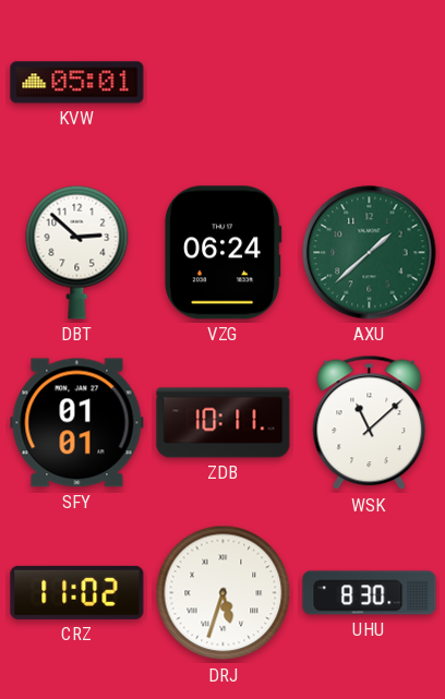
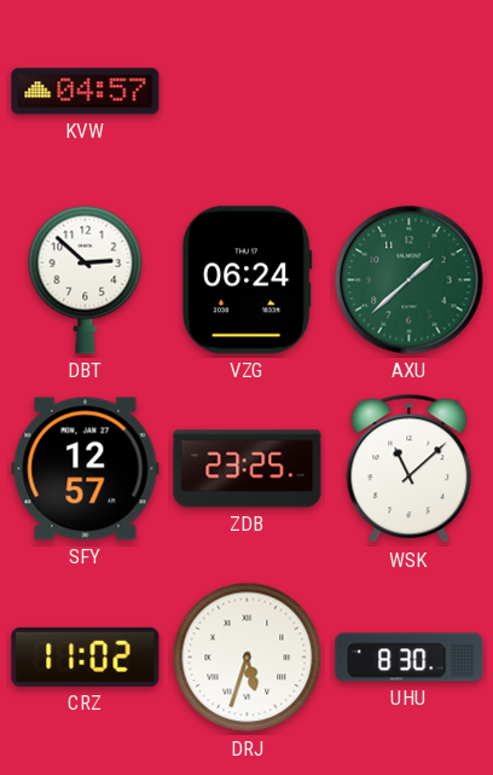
KVW: 05:01 -> 04:57 (86, 92)
SFY: 01:01 -> 12:57 (86, 469)
ZDB: 10:11 -> 23:25 (248, 469)
